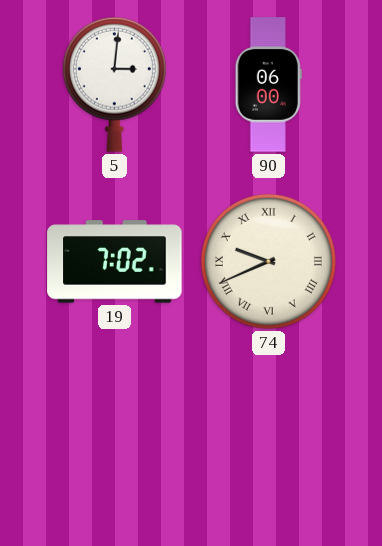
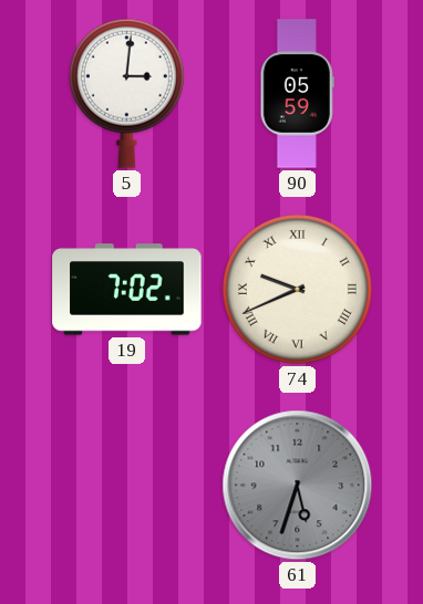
90: 06:00 -> 05:59 (297, 94)
61: none -> 5:33 (298, 486)
